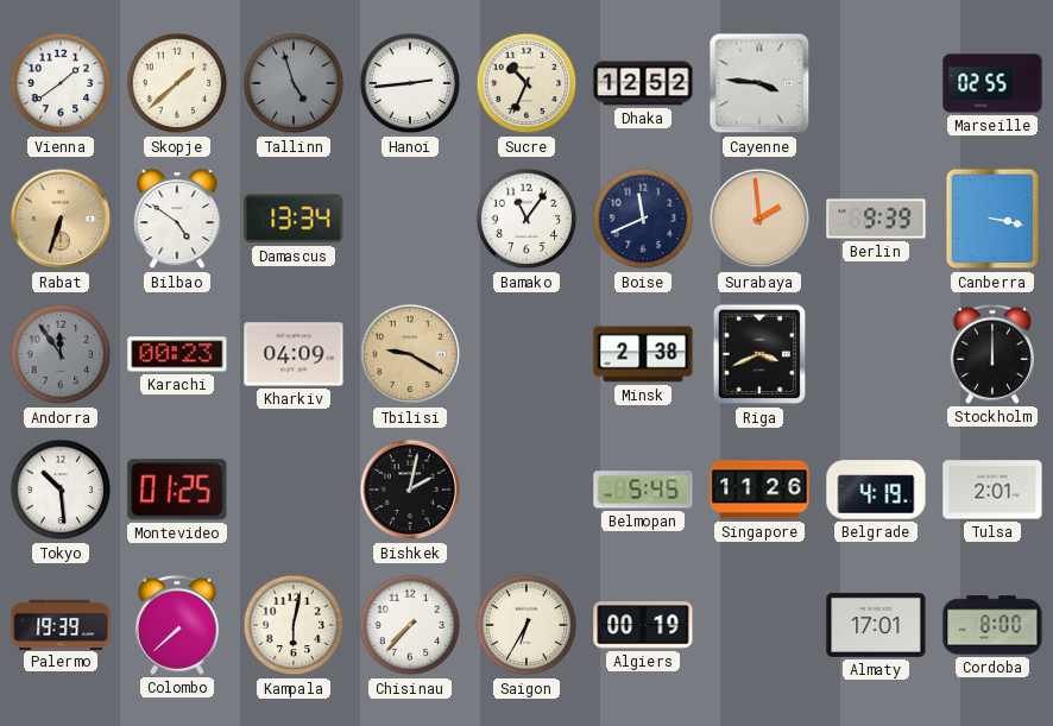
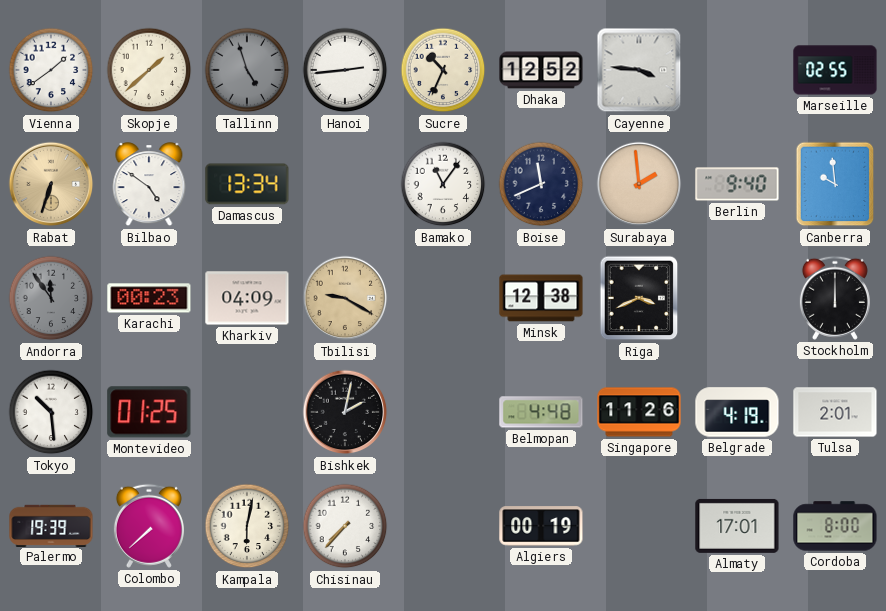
Berlin: 9:39 -> 9:40 (737, 184)
Canberra: 3:17 -> 9:59 (835, 184)
Minsk: 2:38 -> 12:38 (541, 298)
Belmopan: 5:45 -> 4:48 (541, 412)
Saigon: 6:35 -> none (526, 625)
